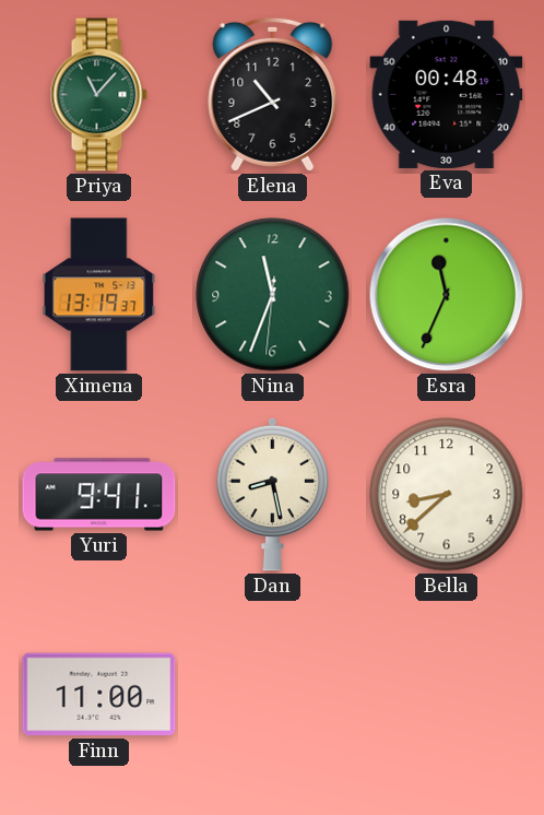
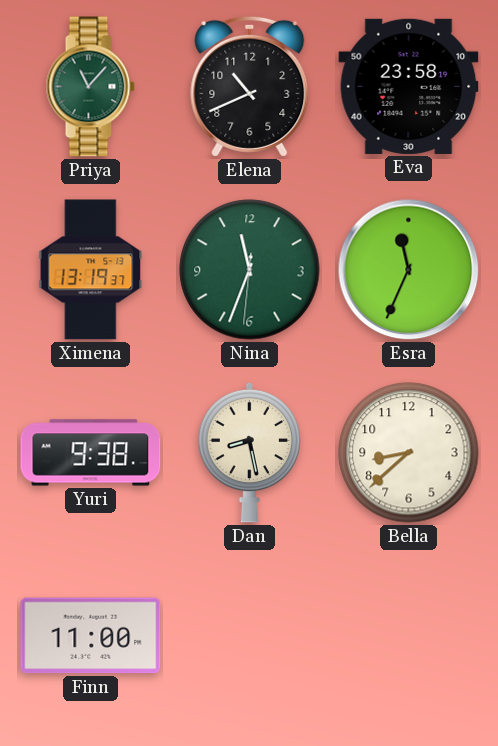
Eva: 00:48 -> 23:58 (409, 86)
Yuri: 9:41 -> 9:38 (91, 453)
